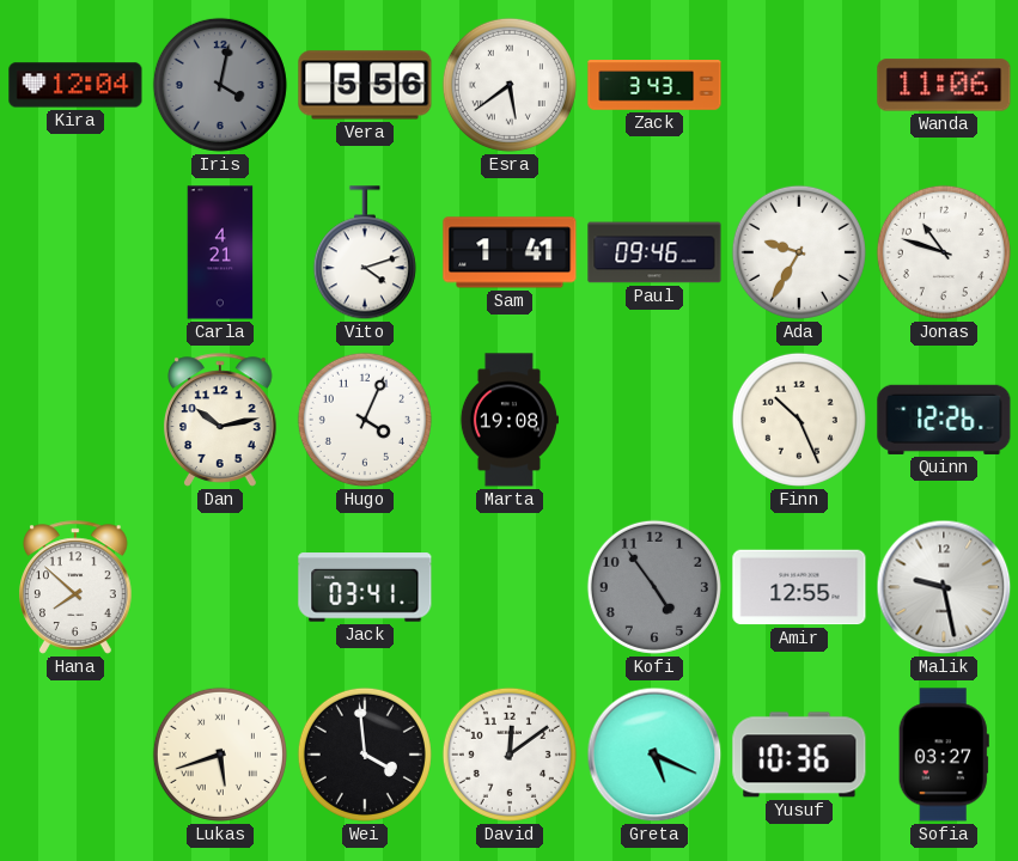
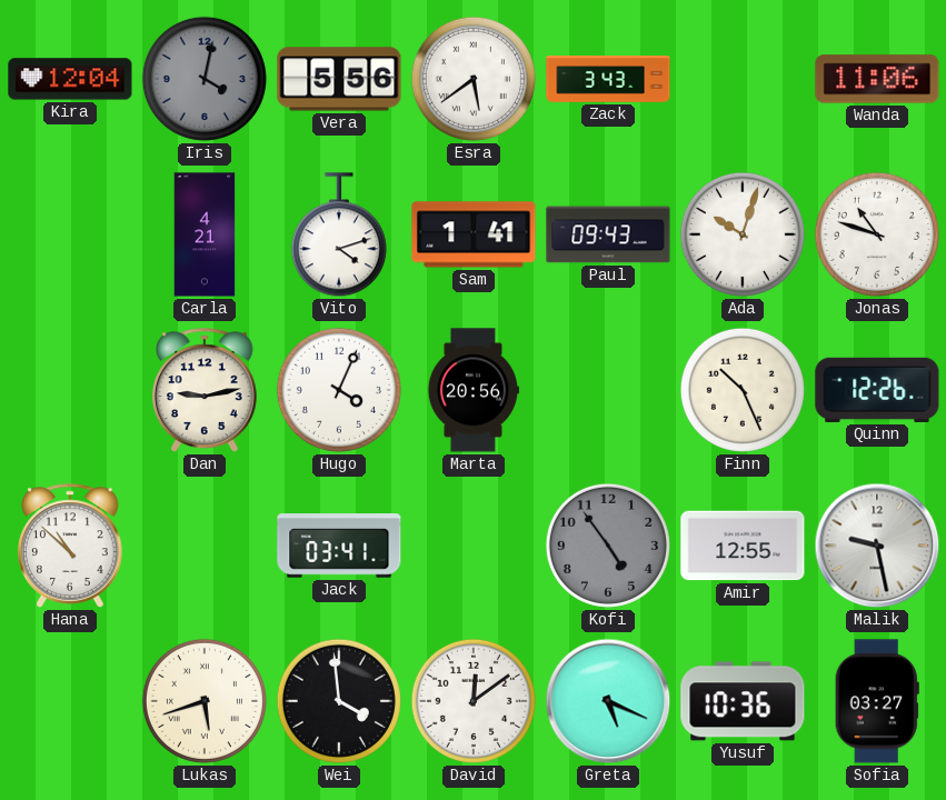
Paul: 09:46 -> 09:43 (608, 234)
Ada: 9:35 -> 10:03 (743, 234)
Dan: 10:13 -> 9:13 (206, 390)
Marta: 19:08 -> 20:56 (472, 390)
Hana: 7:52 -> 10:52 (71, 546)
